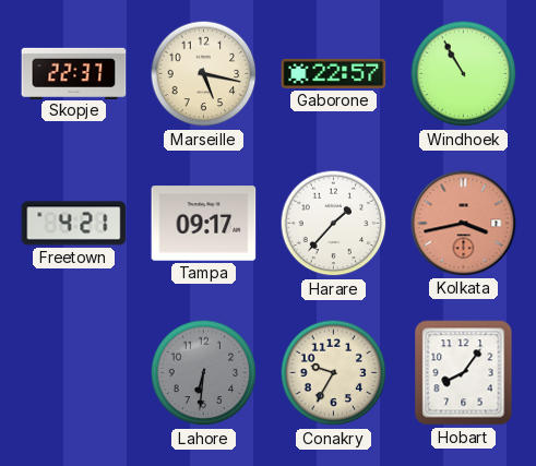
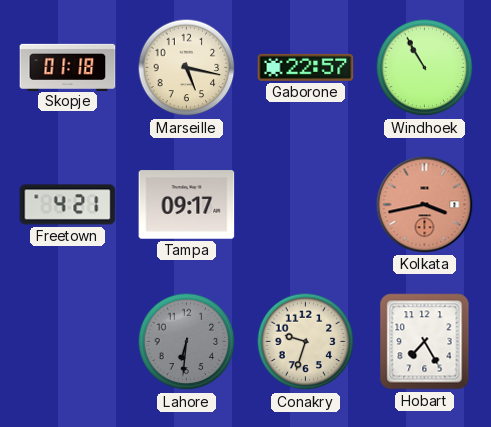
Skopje: 22:37 -> 01:18 (68, 67)
Harare: 1:37 -> none (334, 224)
Conakry: 9:35 -> 9:33 (306, 342)
Hobart: 8:06 -> 7:25 (425, 342)
